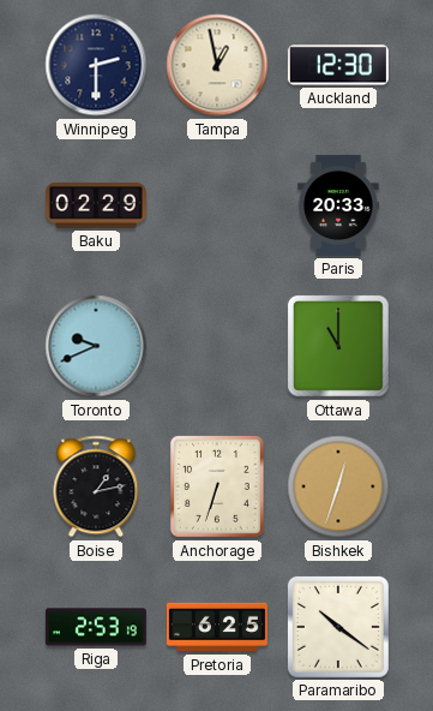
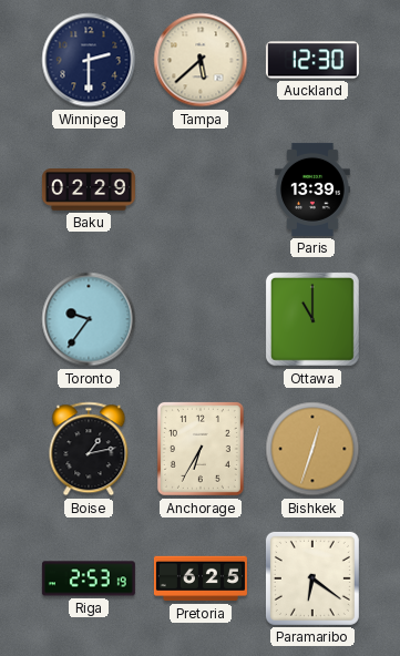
Tampa: 12:58 -> 5:38 (201, 60)
Paris: 20:33 -> 13:39 (312, 189)
Toronto: 9:41 -> 9:36 (89, 319)
Anchorage: 6:33 -> 6:35 (201, 449)
Paramaribo: 10:21 -> 6:21 (312, 578)
